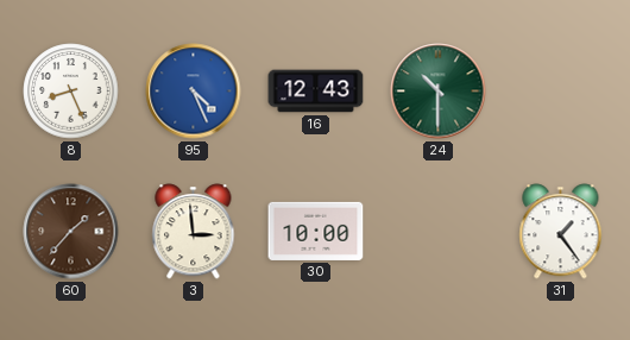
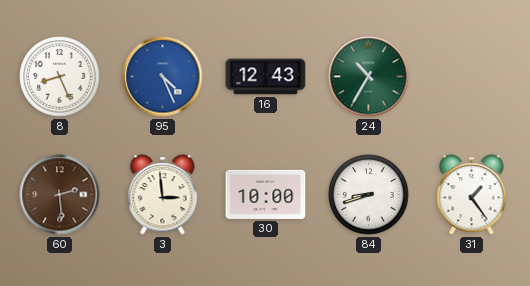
24: 10:30 -> 10:35 (369, 77)
60: 1:37 -> 2:29 (60, 195)
84: none -> 8:42 (369, 195)
